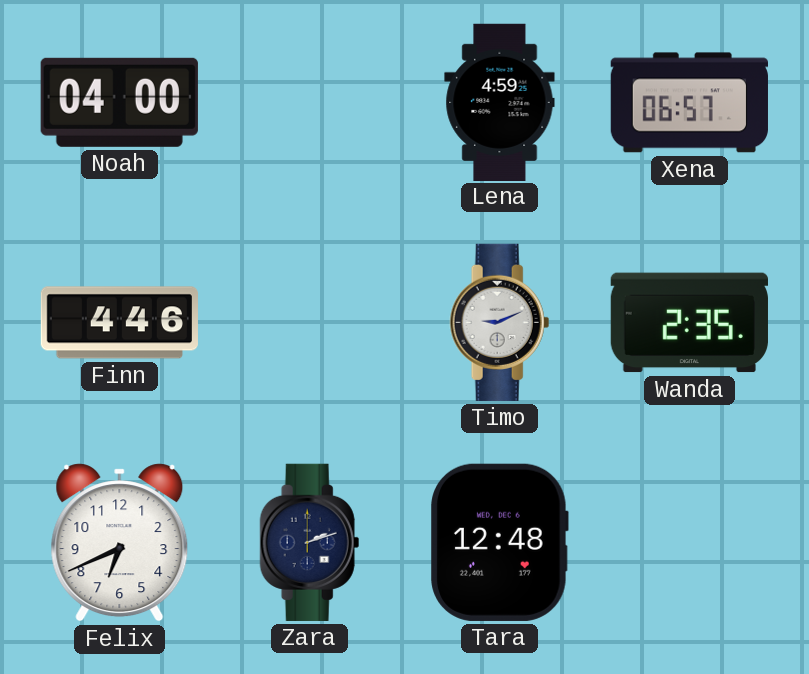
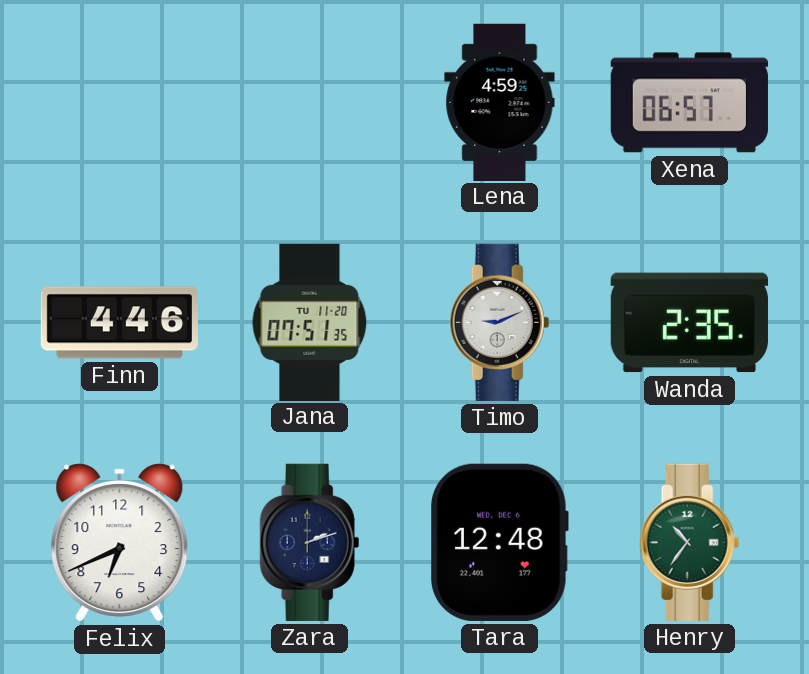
Noah: 04:00 -> none (119, 102)
Jana: none -> 07:51 (310, 322)
Henry: none -> 10:36 (690, 542)
